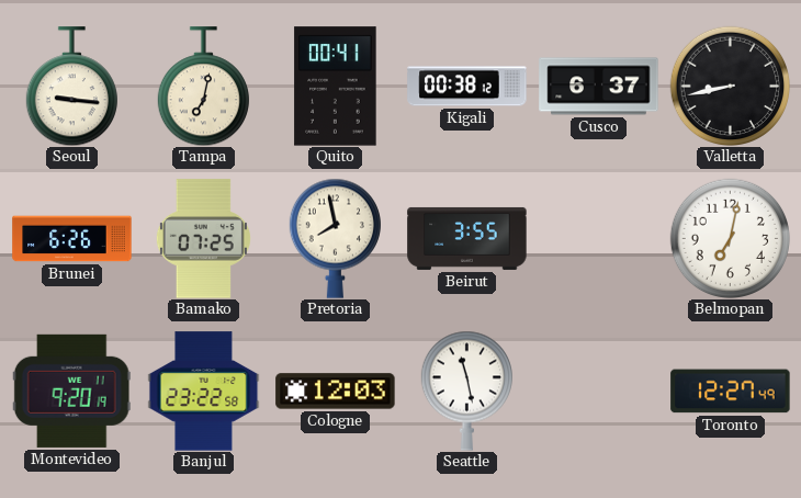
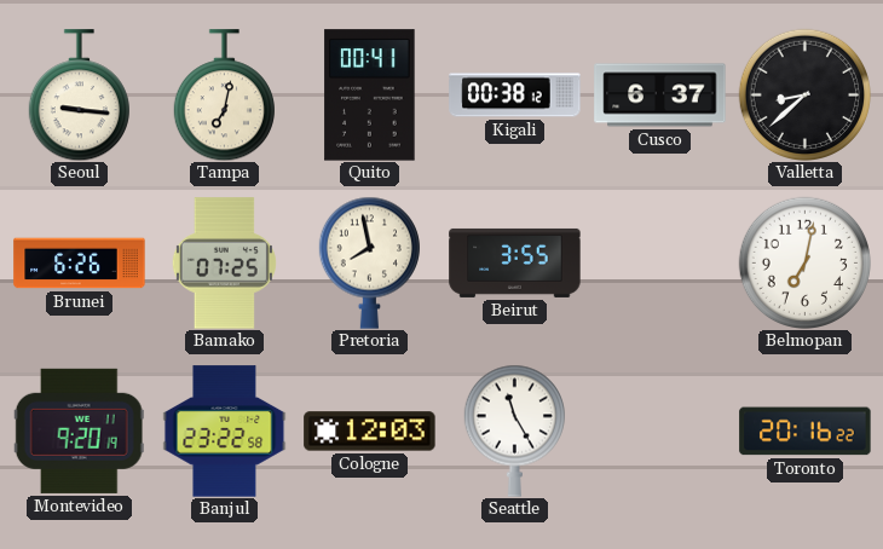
Valletta: 8:43 -> 8:38 (804, 94)
Seattle: 11:28 -> 11:25 (514, 430)
Toronto: 12:27 -> 20:16 (806, 432)
